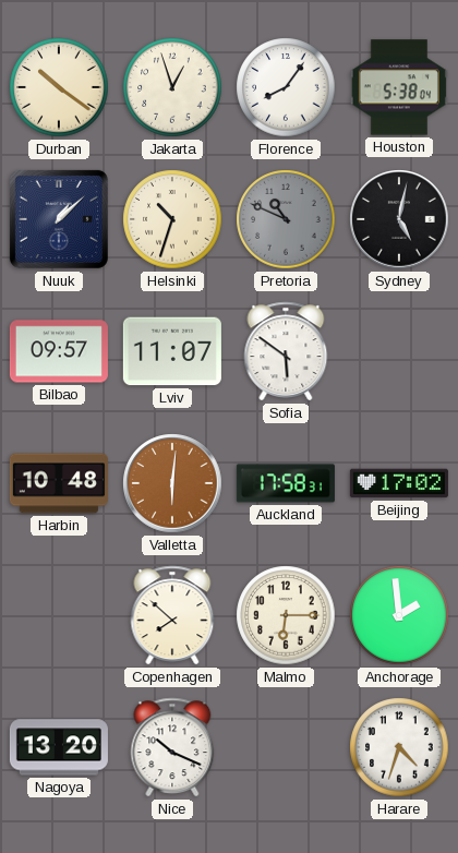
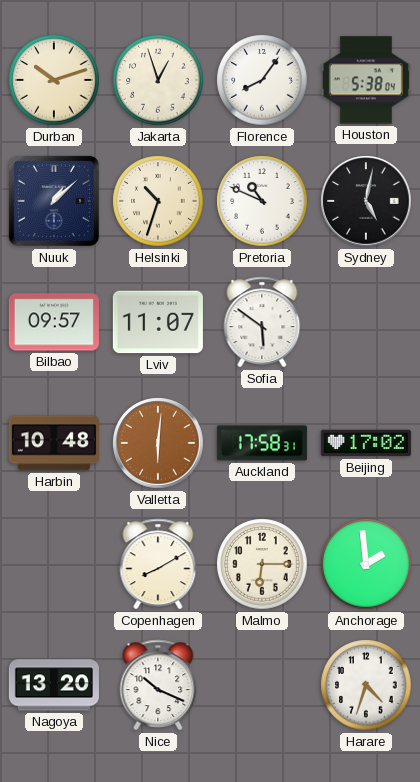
Durban: 10:21 -> 10:12 (54, 80)
Pretoria dial: grey -> white (262, 201)
Copenhagen: 7:52 -> 8:10 (158, 564)
